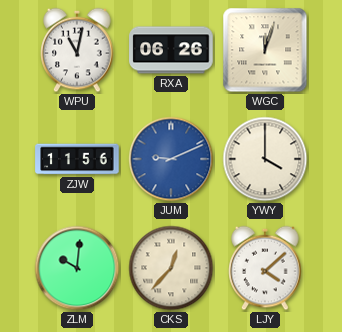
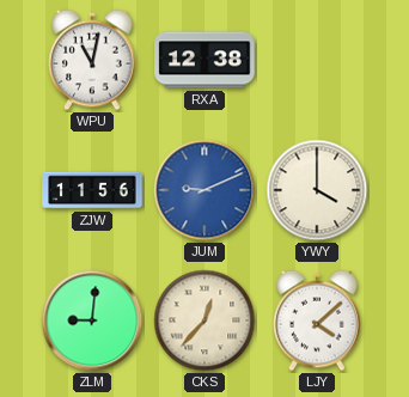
RXA: 06:26 -> 12:38 (204, 60)
WGC: 12:03 -> none (265, 50)
ZLM: 10:01 -> 9:01 (92, 320)
